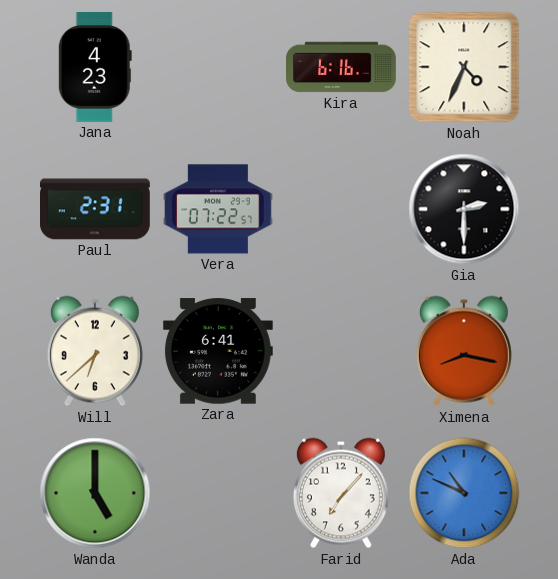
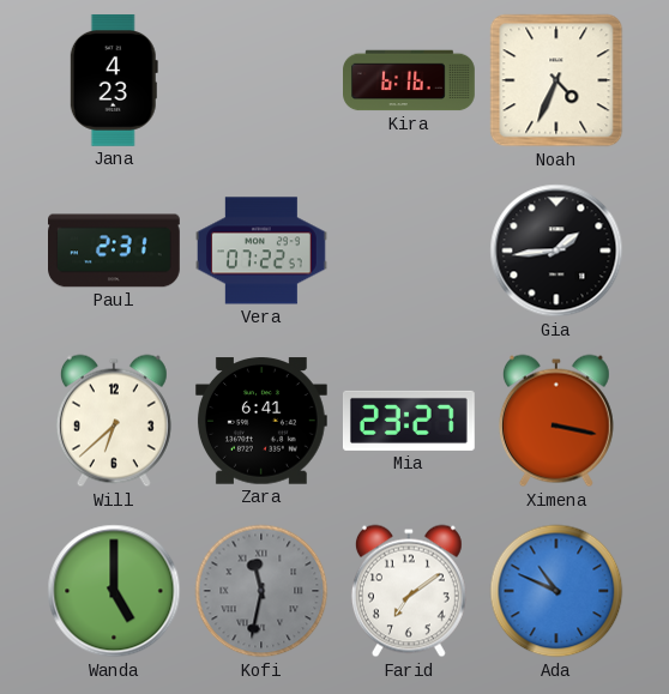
Gia: 2:30 -> 1:44 (556, 251)
Mia: none -> 23:27 (409, 421)
Ximena: 8:17 -> 3:17 (556, 421)
Kofi: none -> 11:32 (261, 591)
Farid: 7:07 -> 7:09 (409, 591)
